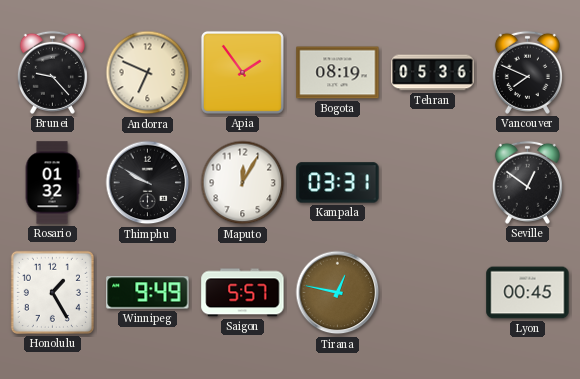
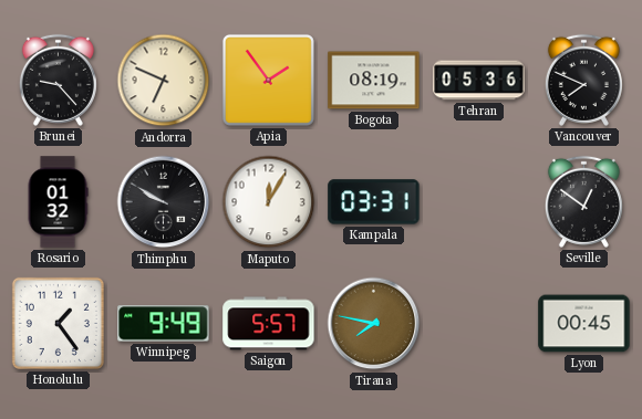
Honolulu: 1:25 -> 1:24 (58, 323)
Tirana: 12:47 -> 7:47 (374, 324)
